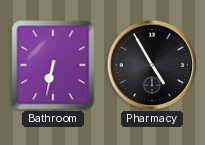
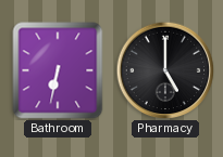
Pharmacy: 4:55 -> 5:00 (165, 70)
